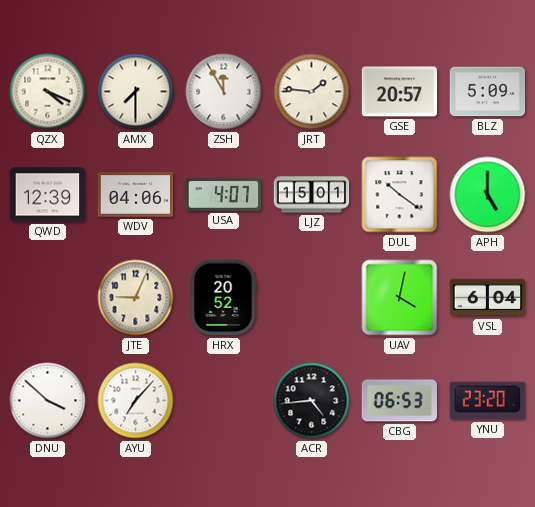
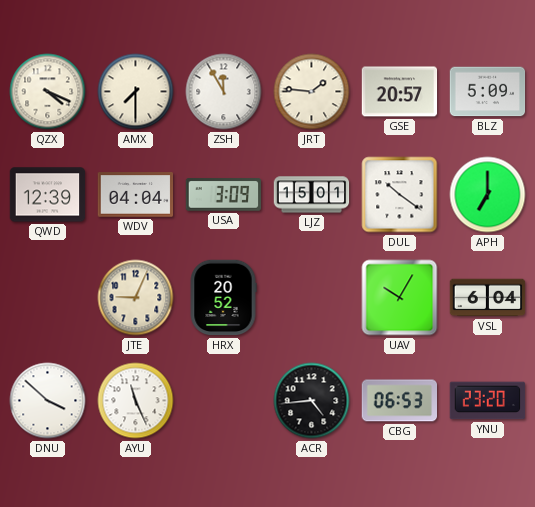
WDV: 04:06 -> 04:04 (136, 195)
USA: 4:07 -> 3:09 (224, 195)
APH: 5:00 -> 7:00 (488, 195)
UAV: 4:02 -> 10:05 (400, 298)
AYU: 7:07 -> 11:26 (136, 401)
